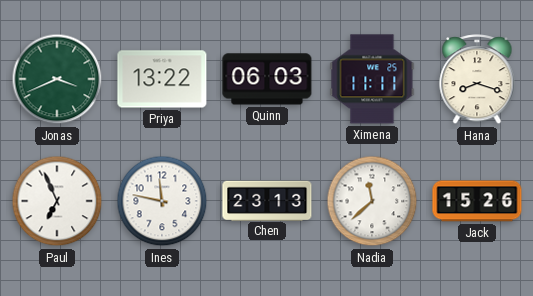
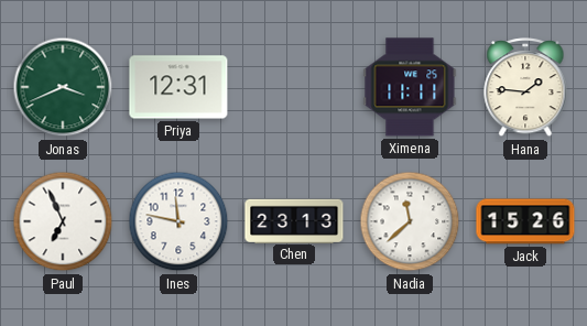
Priya: 13:22 -> 12:31 (178, 87)
Quinn: 06:03 -> none (267, 79)
Hana: 8:18 -> 1:46 (525, 88)
